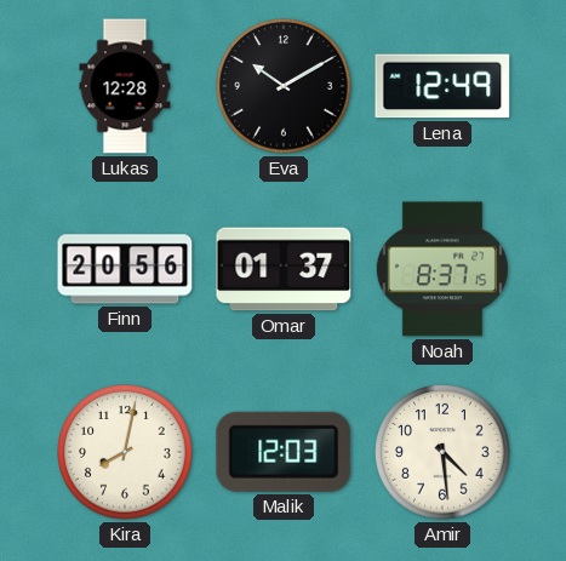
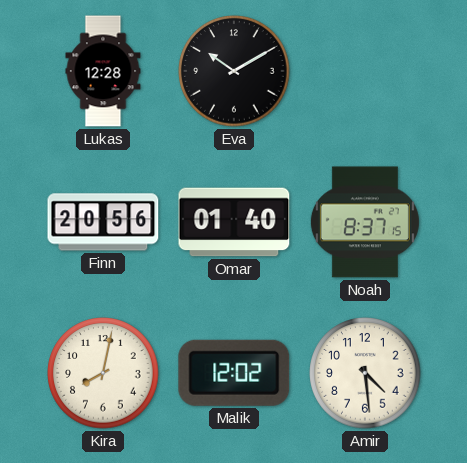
Lena: 12:49 -> none (442, 86)
Omar: 01:37 -> 01:40 (234, 222)
Malik: 12:03 -> 12:02 (234, 373)
